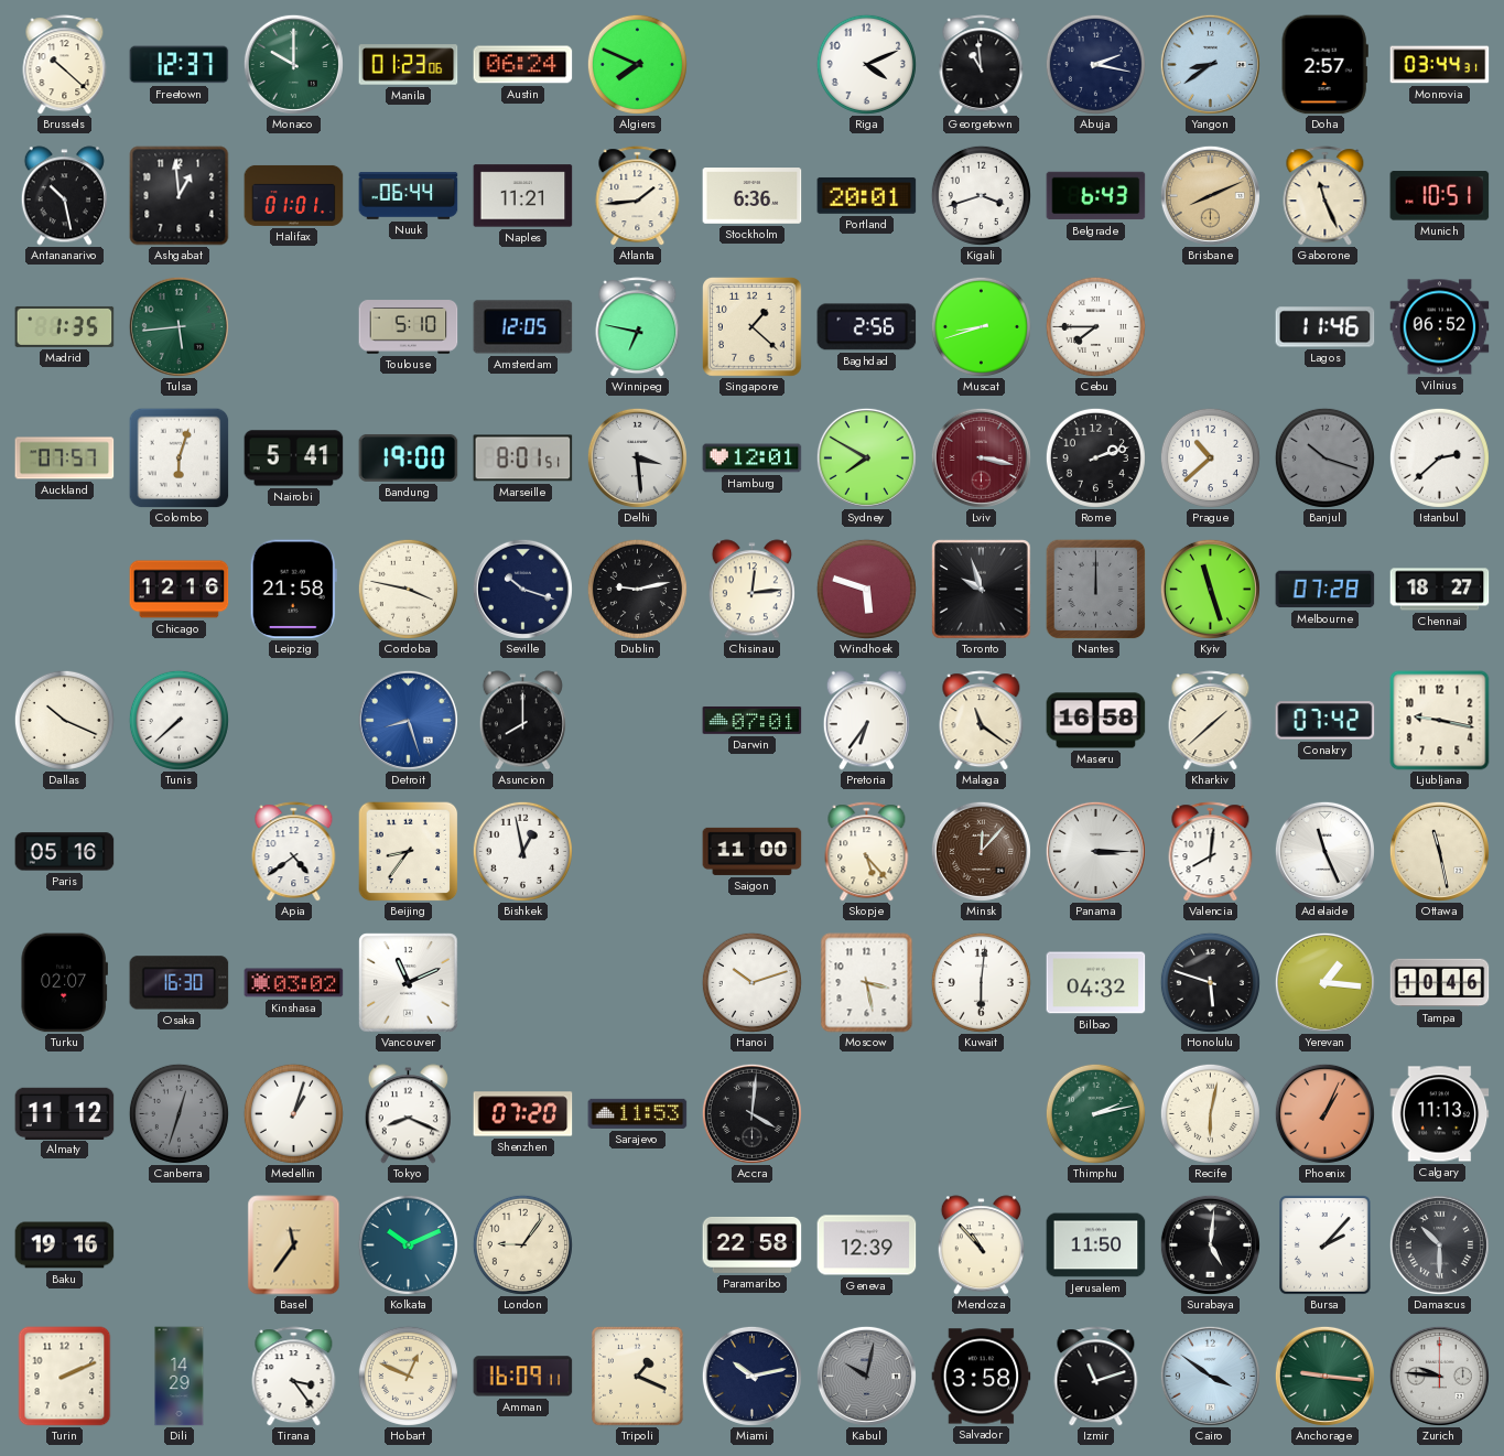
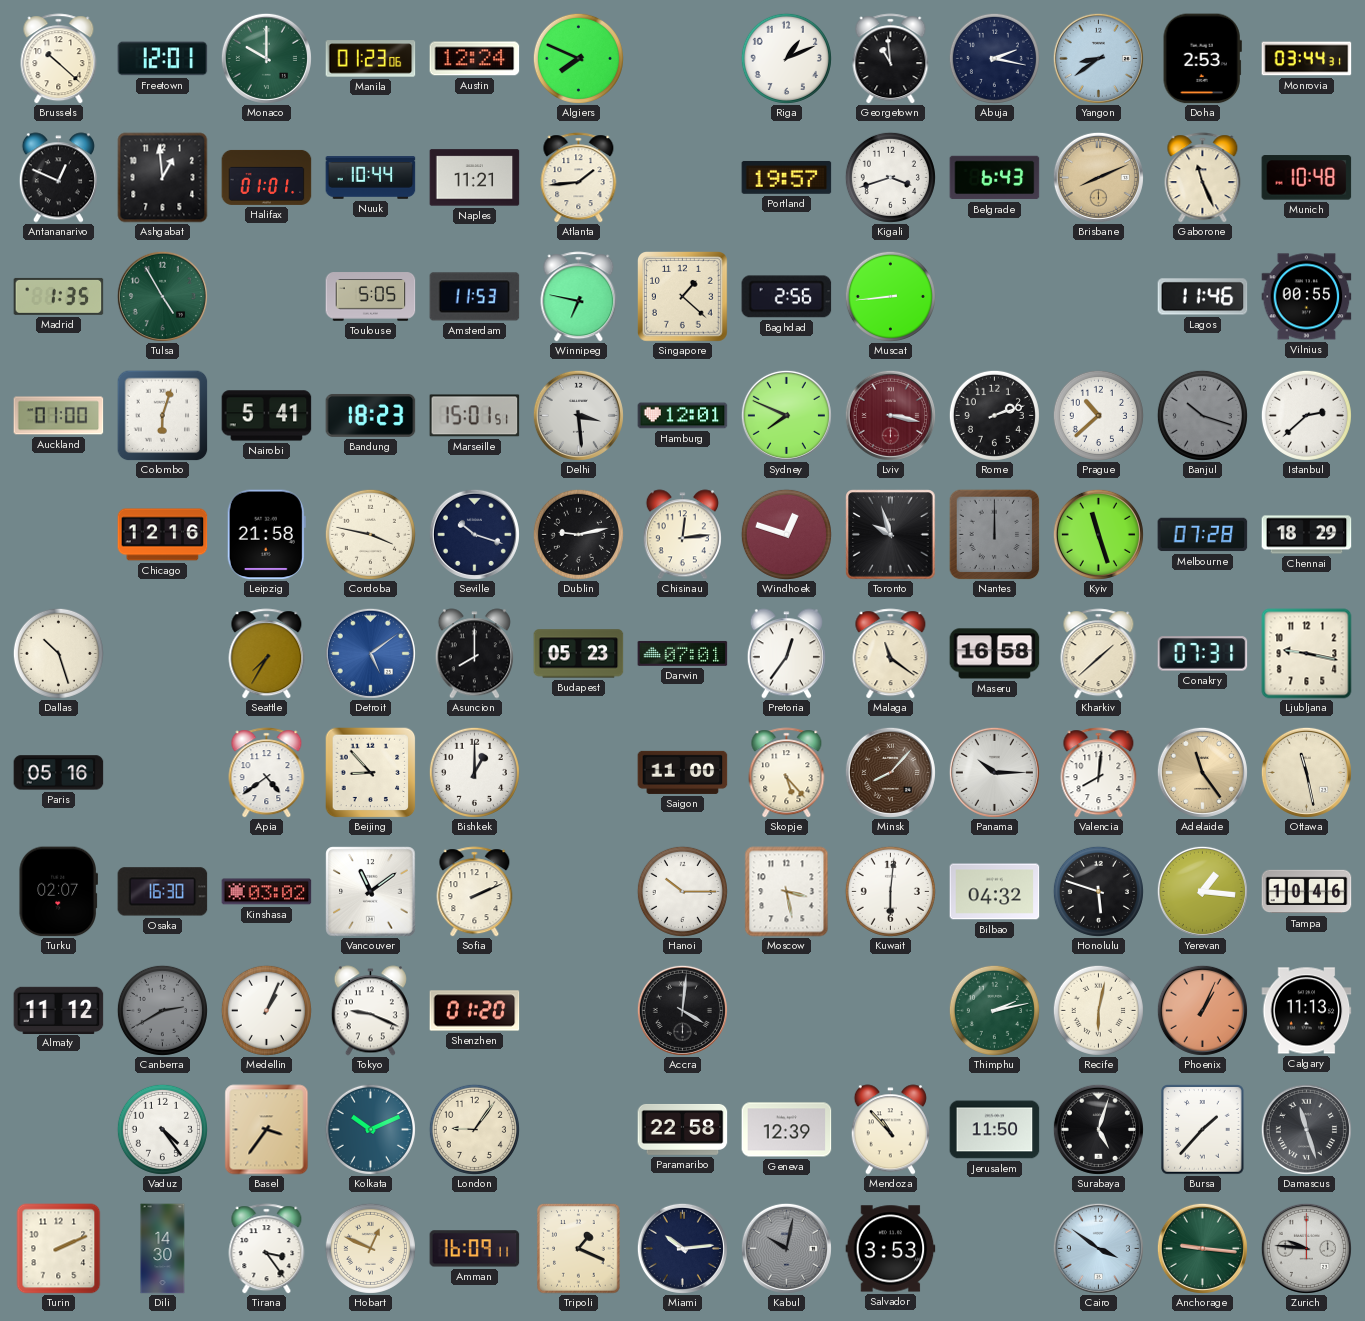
Freetown: 12:37 -> 12:01 (163, 59)
Austin: 06:24 -> 12:24 (475, 59)
Riga: 4:11 -> 1:11 (786, 58)
Doha: 2:57 -> 2:53 (1202, 59)
Antananarivo: 10:28 -> 12:49 (58, 178)
Nuuk: 06:44 -> 10:44 (371, 178)
Stockholm: 6:36 -> none (753, 196)
Portland: 20:01 -> 19:57 (787, 177)
Munich: 10:51 -> 10:48 (1307, 178)
Tulsa: 5:44 -> 4:55 (162, 296)
Toulouse: 5:10 -> 5:05 (371, 297)
Amsterdam: 12:05 -> 11:53 (475, 297)
Muscat: 8:42 -> 8:44 (890, 296)
Cebu: 7:45 -> none (1095, 326)
Vilnius: 06:52 -> 00:55 (1307, 297)
Auckland: 07:57 -> 01:00 (59, 416)
Bandung: 19:00 -> 18:23 (371, 415)
Marseille: 8:01 -> 15:01 (475, 416)
Sydney: 7:50 -> 7:49 (786, 415)
Windhoek: 5:48 -> 12:48 (786, 534)
Chennai: 18:27 -> 18:29 (1307, 535)
Dallas: 10:19 -> 10:27 (58, 653)
Tunis: 7:38 -> none (178, 720)
Seattle: none -> 7:35 (267, 654)
Detroit: 8:27 -> 5:09 (370, 653)
Budapest: none -> 05:23 (579, 654)
Pretoria: 6:36 -> 12:36 (786, 654)
Conakry: 07:42 -> 07:31 (1203, 654)
Beijing: 8:36 -> 8:53 (370, 772)
Bishkek: 12:58 -> 1:00 (474, 772)
Minsk: 12:07 -> 8:07 (890, 772)
Panama: 3:15 -> 10:15 (994, 772)
Adelaide: 11:26 -> 11:24 (1202, 772)
Adelaide dial: white -> champagne (1202, 772)
Vancouver: 11:11 -> 11:09 (371, 892)
Sofia: none -> 2:11 (475, 892)
Hanoi: 10:12 -> 10:15 (682, 891)
Canberra: 12:33 -> 2:40 (162, 1010)
Medellin: 1:03 -> 1:04 (266, 1010)
Tokyo: 8:19 -> 9:19 (370, 1011)
Shenzhen: 07:20 -> 01:20 (475, 1011)
Sarajevo: 11:53 -> none (638, 1113)
Baku: 19:16 -> none (65, 1245)
Vaduz: none -> 4:24 (162, 1129)
Basel: 11:36 -> 3:36 (267, 1130)
Surabaya: 5:01 -> 5:03 (1098, 1129)
Bursa: 2:07 -> 1:37 (1203, 1130)
Damascus: 10:30 -> 11:27 (1306, 1129)
Dili: 14:29 -> 14:30 (163, 1249)
Miami: 10:13 -> 10:14 (682, 1248)
Salvador: 3:58 -> 3:53 (891, 1249)
Izmir: 11:12 -> none (1096, 1377)
